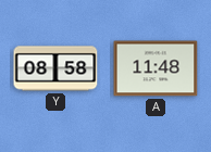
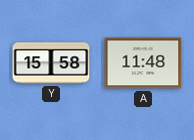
Y: 08:58 -> 15:58 (51, 63)
